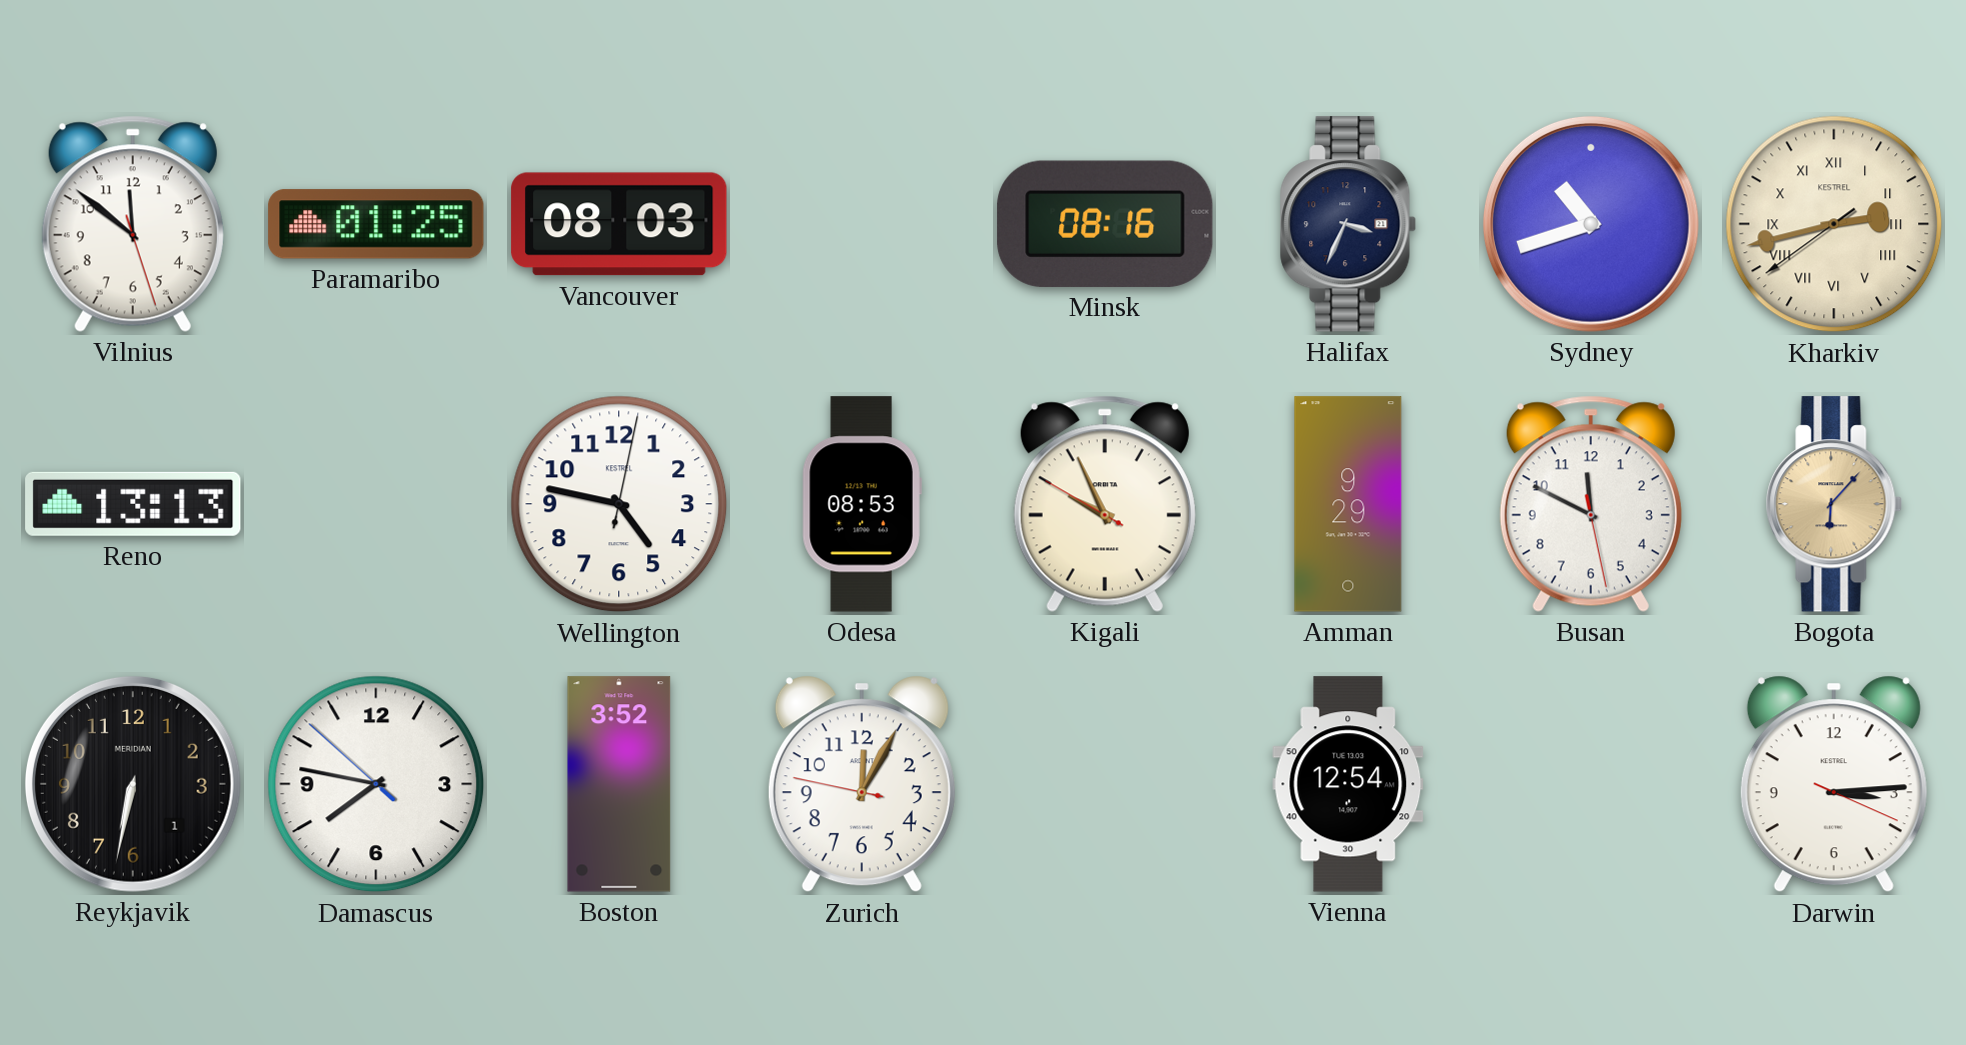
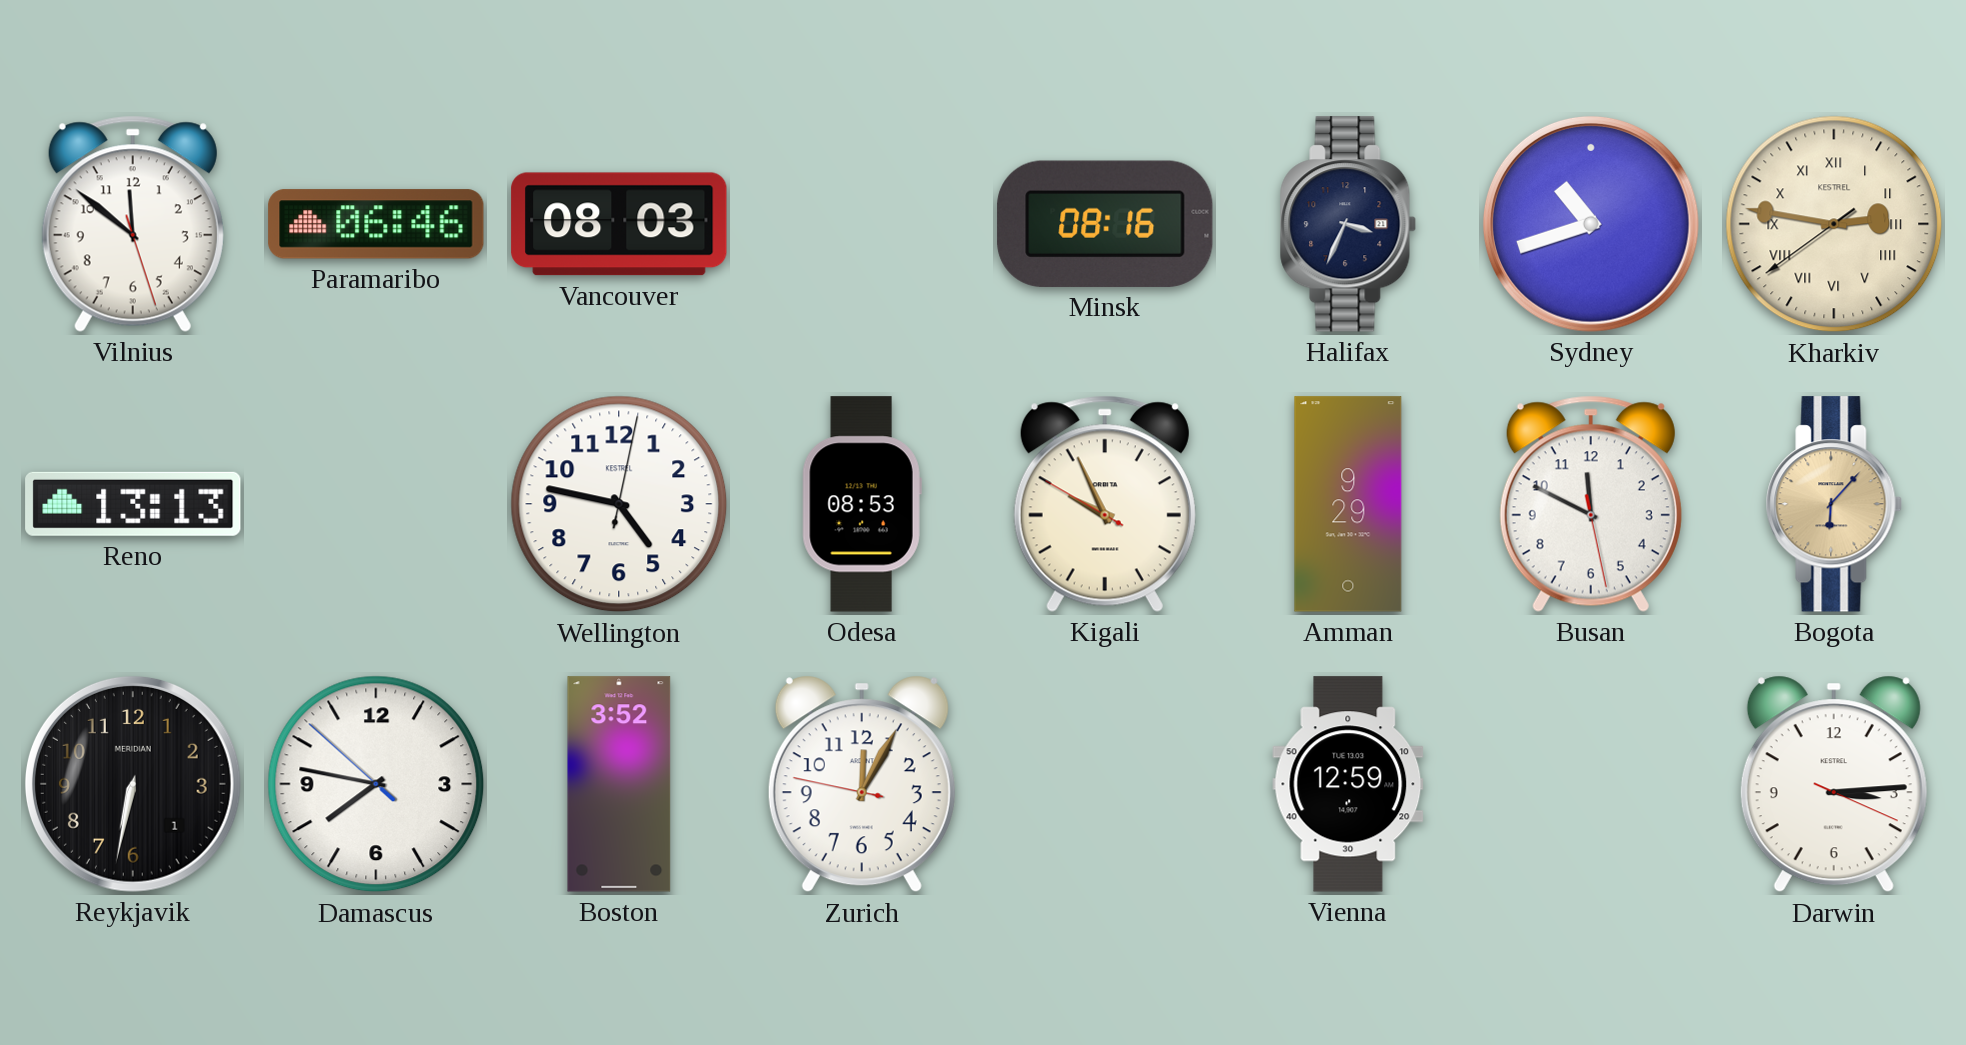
Paramaribo: 01:25 -> 06:46 (376, 224)
Kharkiv: 2:42 -> 2:46 (1834, 224)
Vienna: 12:54 -> 12:59 (1348, 784)
